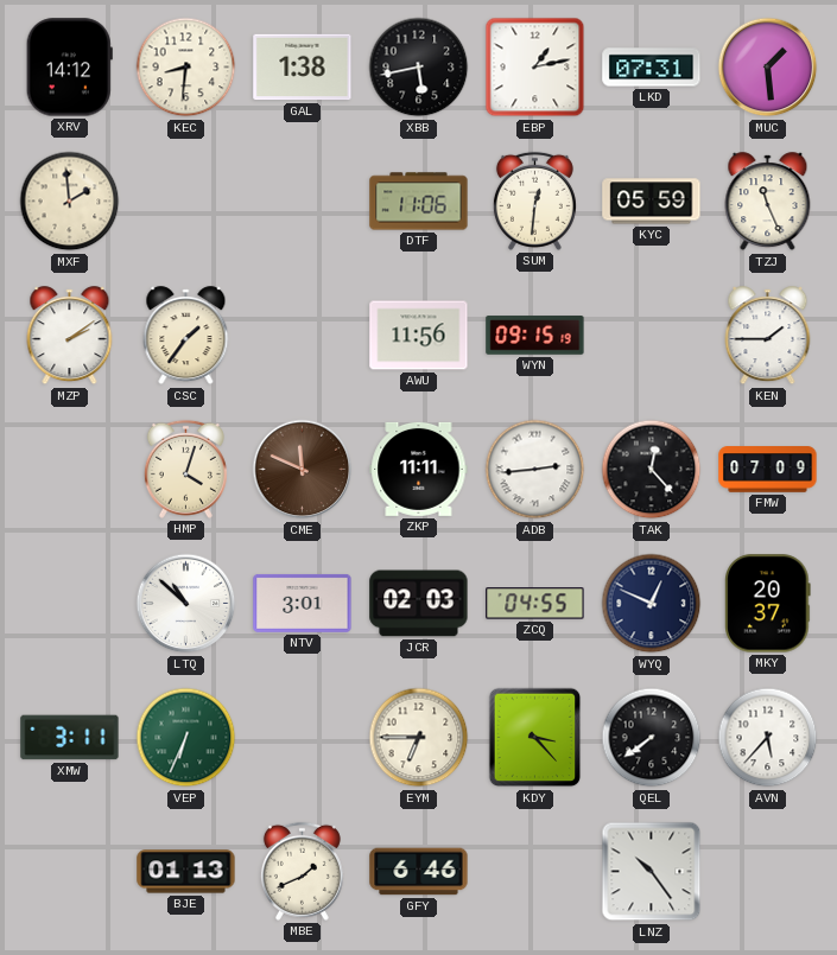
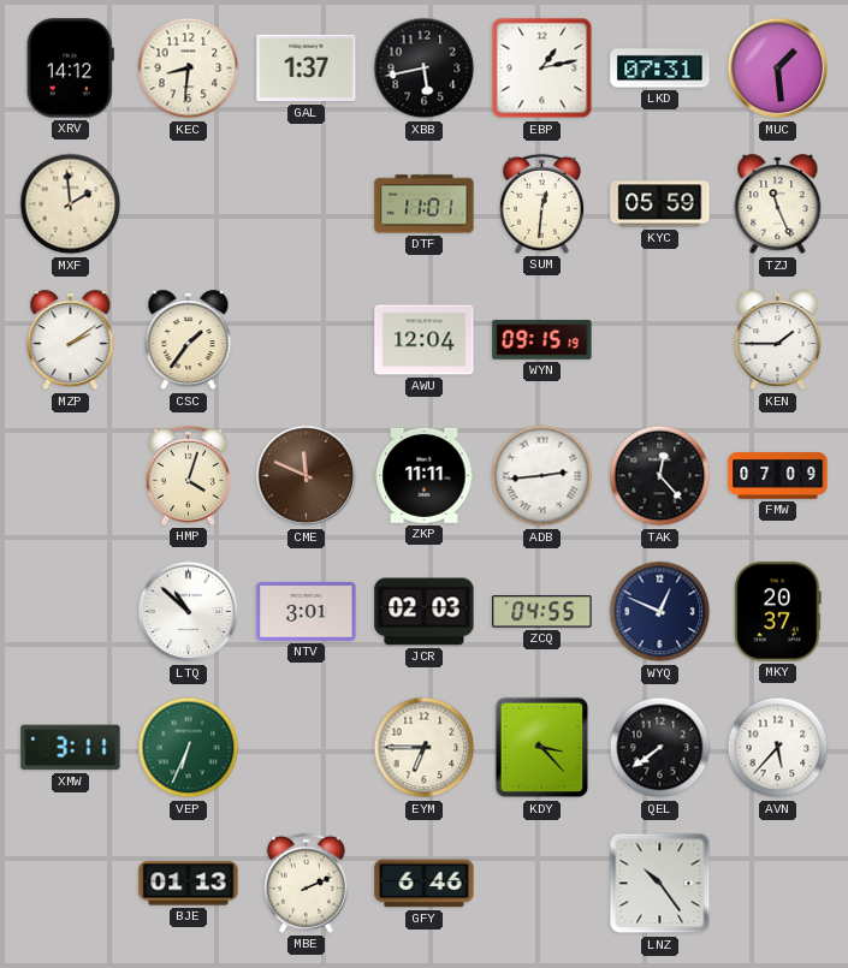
GAL: 1:38 -> 1:37 (307, 69)
DTF: 11:06 -> 11:01 (425, 204)
AWU: 11:56 -> 12:04 (425, 340)
MBE: 1:41 -> 2:11 (306, 883)
